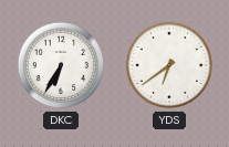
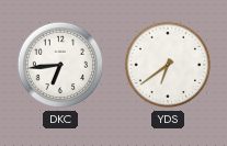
DKC: 6:35 -> 6:44 (60, 65)
